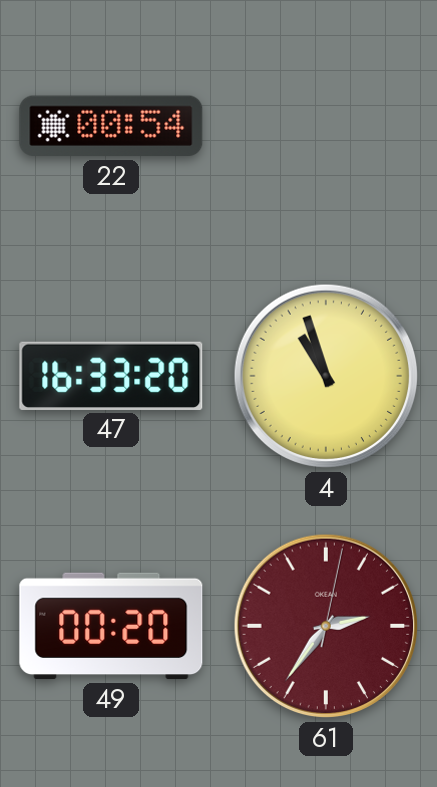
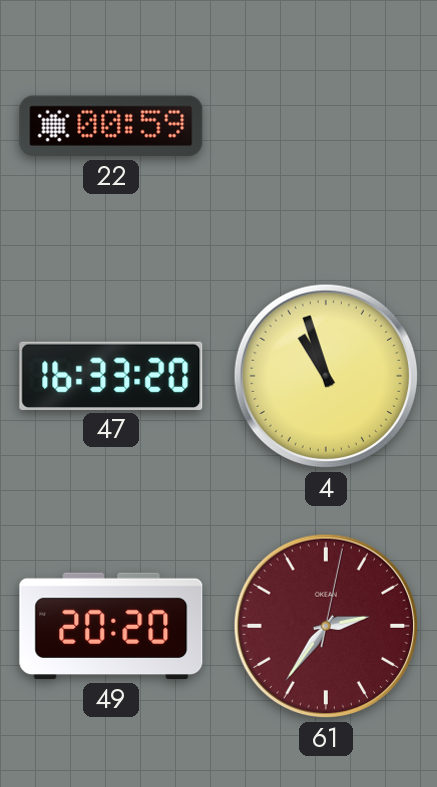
22: 00:54 -> 00:59 (111, 126)
49: 00:20 -> 20:20 (111, 626)
